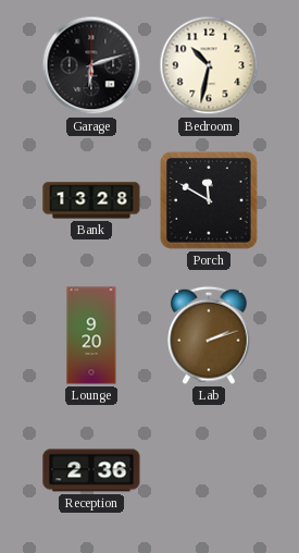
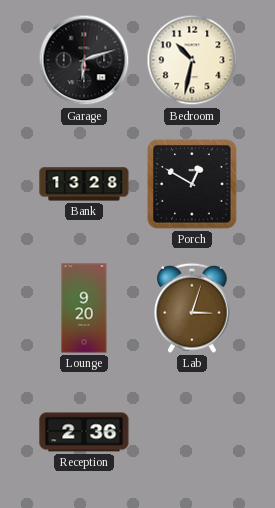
Porch: 11:50 -> 12:50 (192, 184)
Lab: 2:12 -> 3:03 (192, 308)
